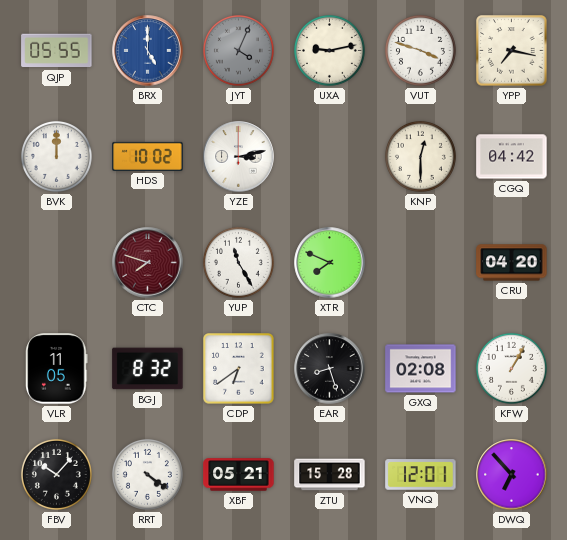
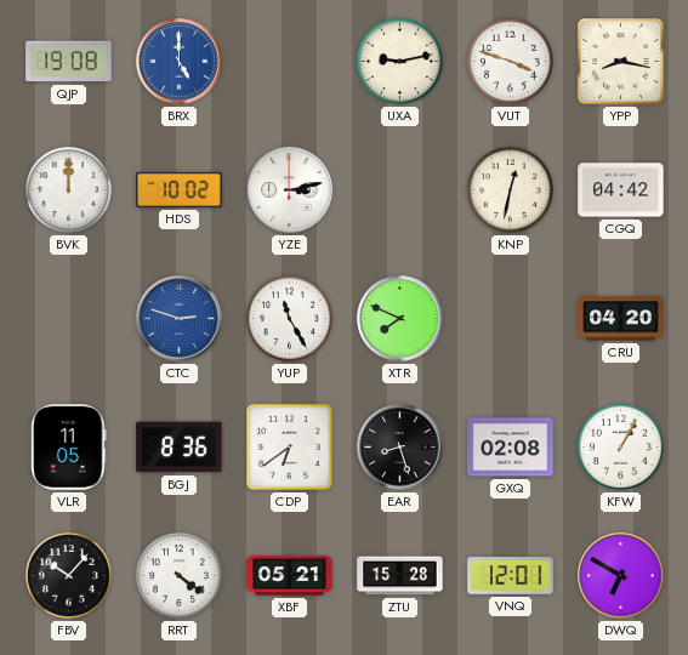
QJP: 05:55 -> 19:08 (69, 62)
JYT: 4:04 -> none (238, 50)
YPP: 7:17 -> 8:17 (621, 62)
KNP: 12:30 -> 12:32 (510, 189)
CTC: 7:48 -> 2:48 (180, 319)
CTC dial: burgundy -> blue (180, 319)
BGJ: 8:32 -> 8:36 (180, 448)
DWQ: 6:53 -> 6:50 (621, 576)
